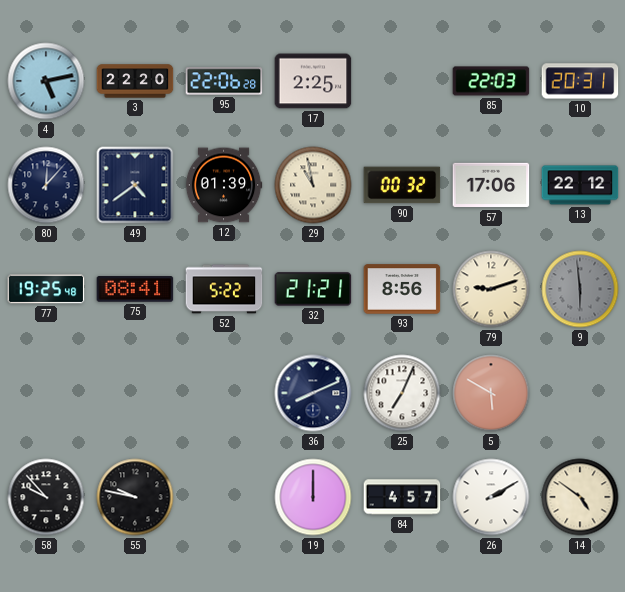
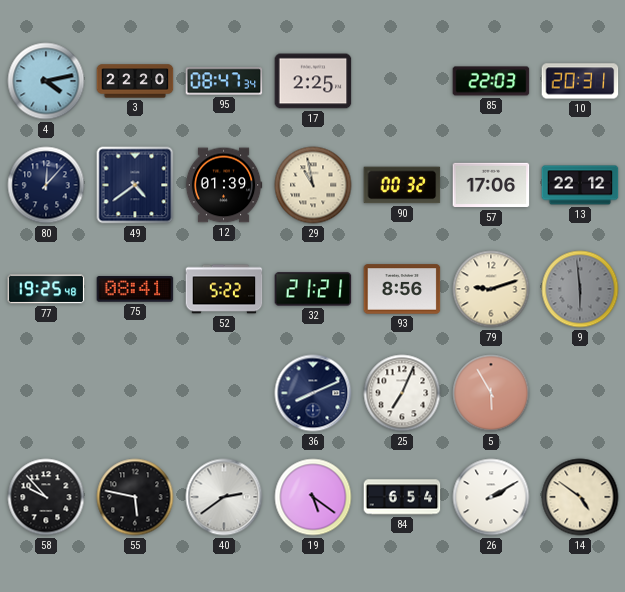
4: 5:13 -> 4:13 (46, 81)
95: 22:06 -> 08:47 (224, 81)
5: 5:50 -> 5:55 (491, 393)
55: 9:47 -> 5:47 (135, 497)
40: none -> 2:39 (224, 497)
19: 12:00 -> 5:21 (313, 497)
84: 4:57 -> 6:54 (402, 497)
